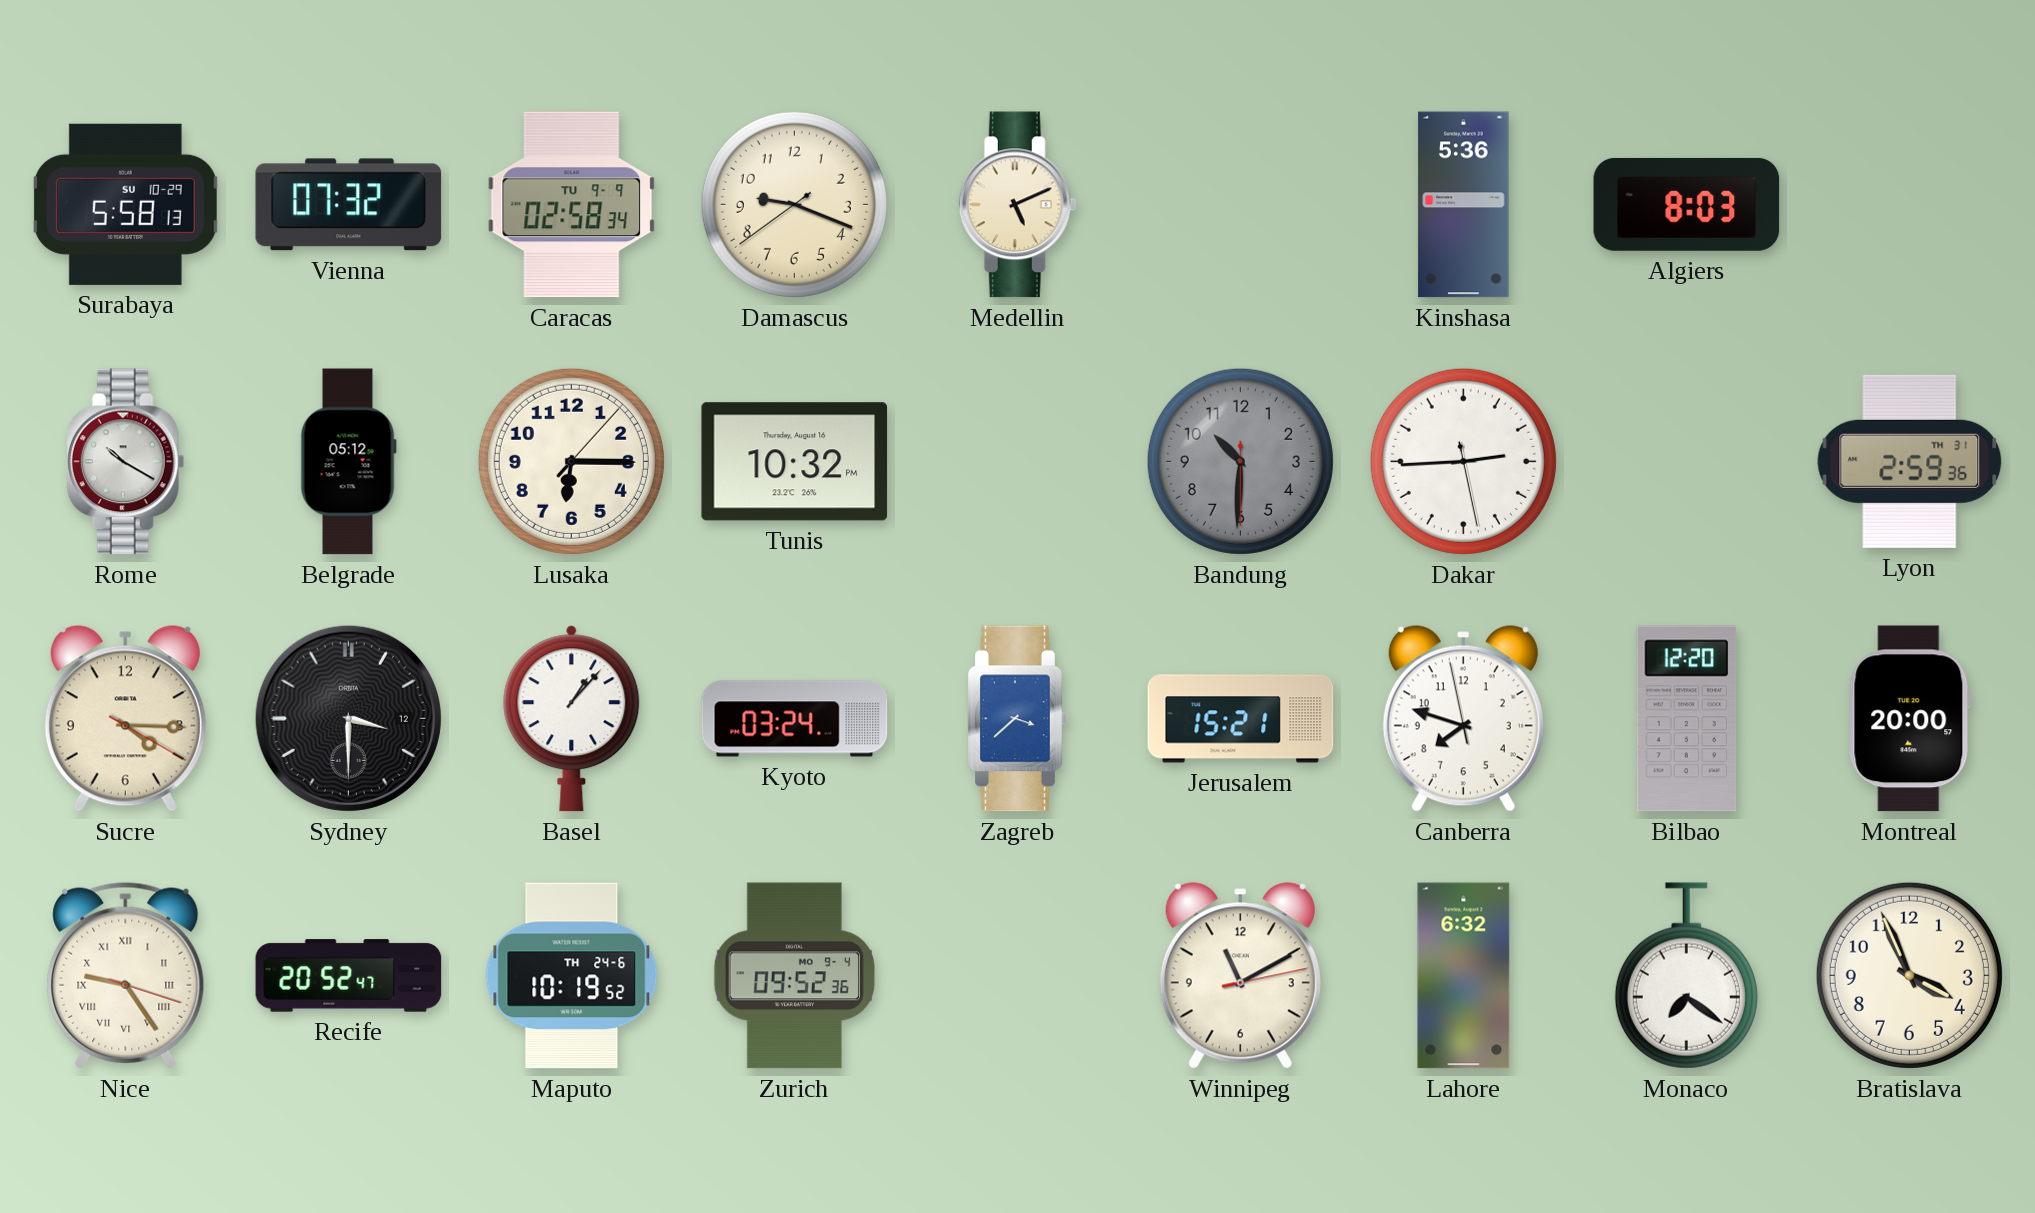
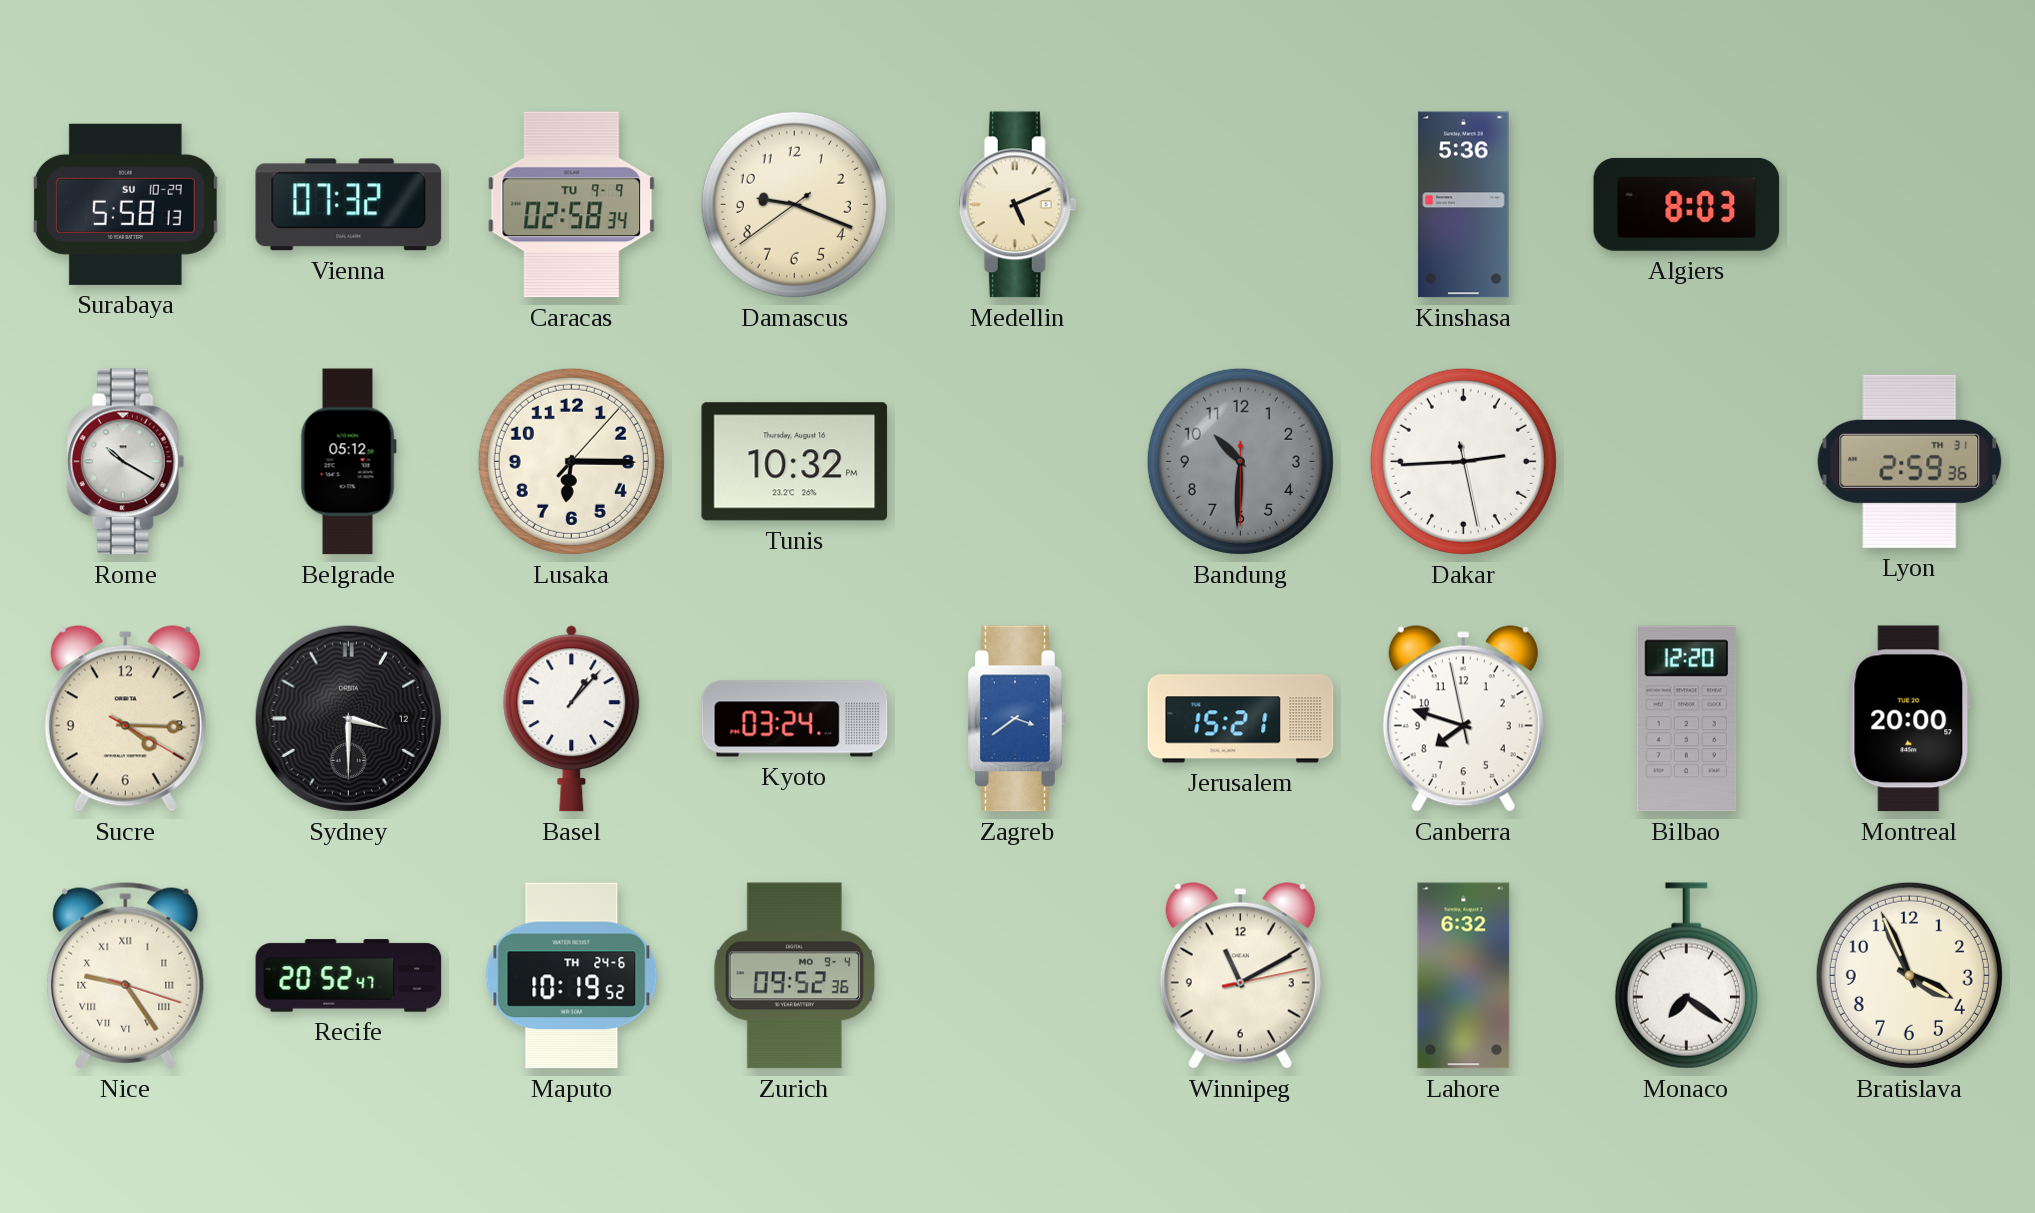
Zagreb: 3:38 -> 3:39 (1017, 719)
